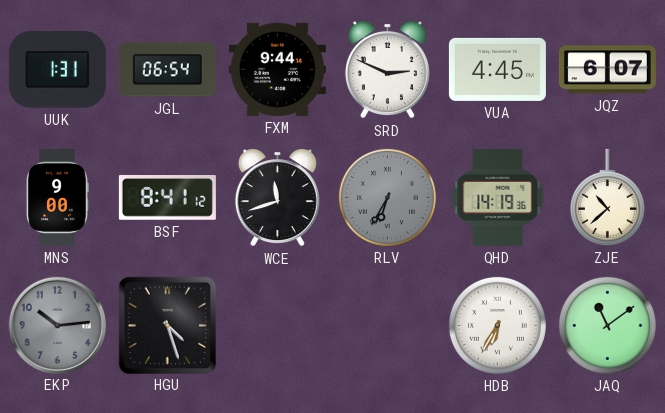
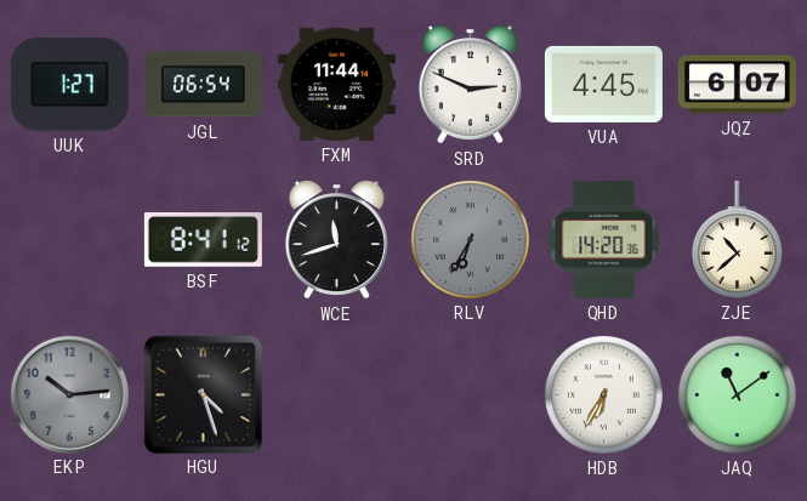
UUK: 1:31 -> 1:27 (69, 85)
FXM: 9:44 -> 11:44 (336, 84)
MNS: 9:00 -> none (57, 197)
QHD: 14:19 -> 14:20 (604, 239)
